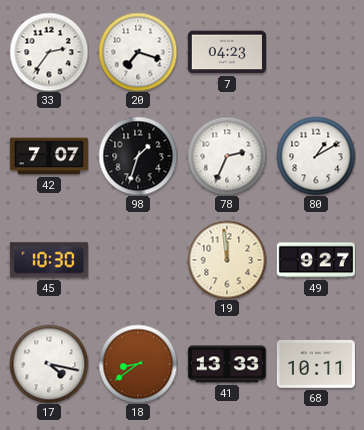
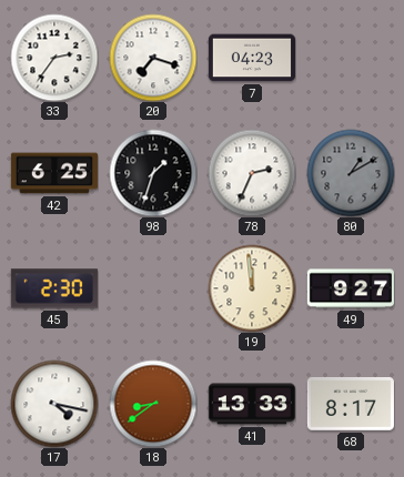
42: 7:07 -> 6:25 (54, 173)
80 dial: white -> grey (351, 173)
45: 10:30 -> 2:30 (54, 288)
68: 10:11 -> 8:17 (351, 405)
